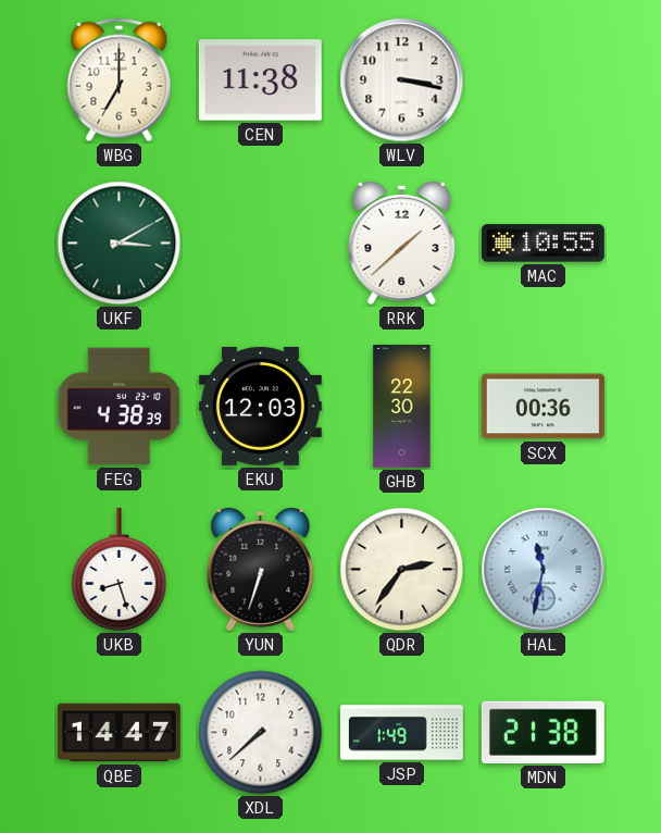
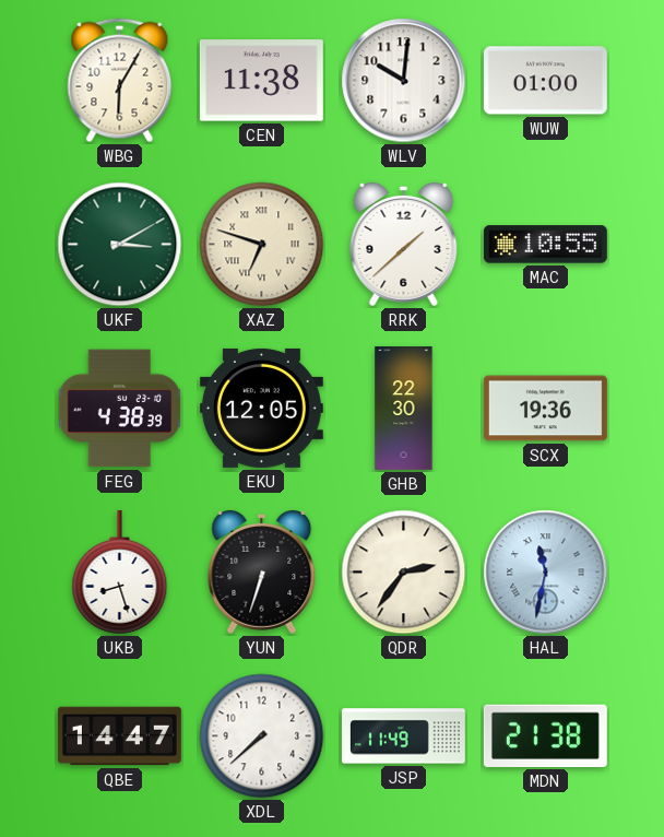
WBG: 7:00 -> 6:05 (120, 81)
WLV: 3:17 -> 10:01 (404, 81)
WUW: none -> 01:00 (545, 81)
XAZ: none -> 6:48 (262, 245)
EKU: 12:03 -> 12:05 (261, 408)
SCX: 00:36 -> 19:36 (545, 409)
JSP: 1:49 -> 11:49 (403, 736)
